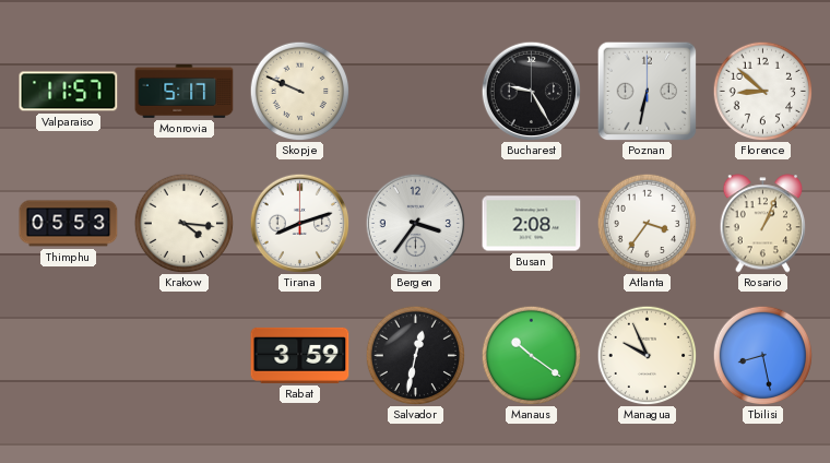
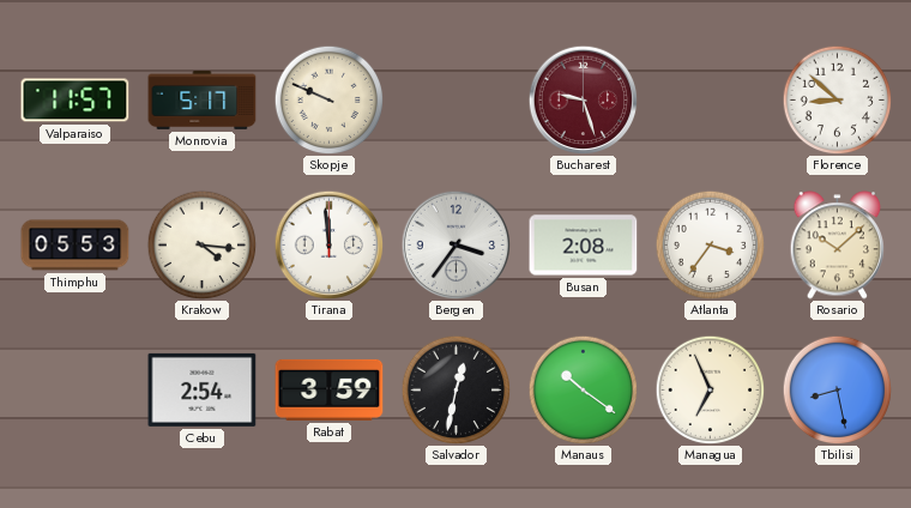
Bucharest: 9:25 -> 9:27 (583, 99)
Bucharest dial: black -> burgundy (583, 99)
Poznan: 6:32 -> none (647, 91)
Tirana: 8:12 -> 11:59 (328, 244)
Rosario: 1:04 -> 10:08 (838, 246)
Cebu: none -> 2:54 (203, 389)
Managua: 9:56 -> 6:56 (710, 389)
